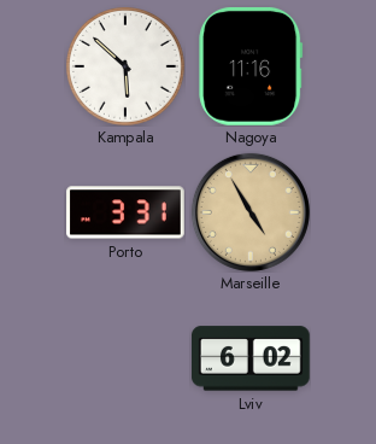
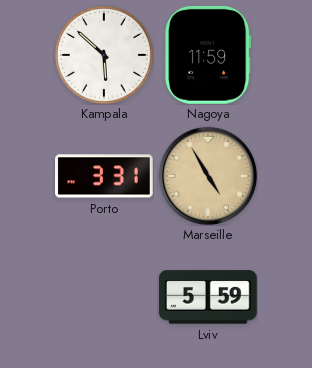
Nagoya: 11:16 -> 11:59 (208, 55)
Lviv: 6:02 -> 5:59 (209, 297)
